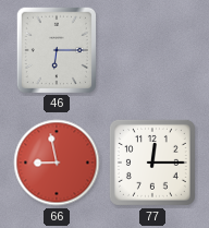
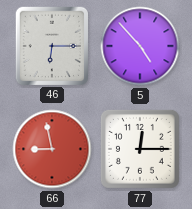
5: none -> 4:53 (140, 46)
